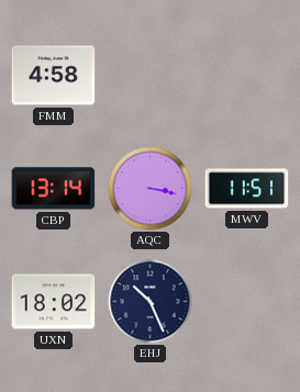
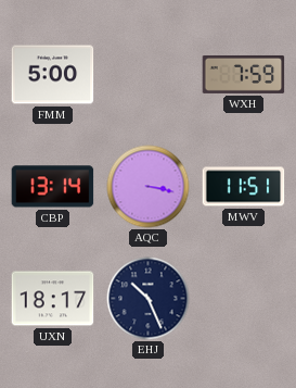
FMM: 4:58 -> 5:00 (53, 75)
WXH: none -> 7:59 (244, 74)
UXN: 18:02 -> 18:17 (53, 299)
